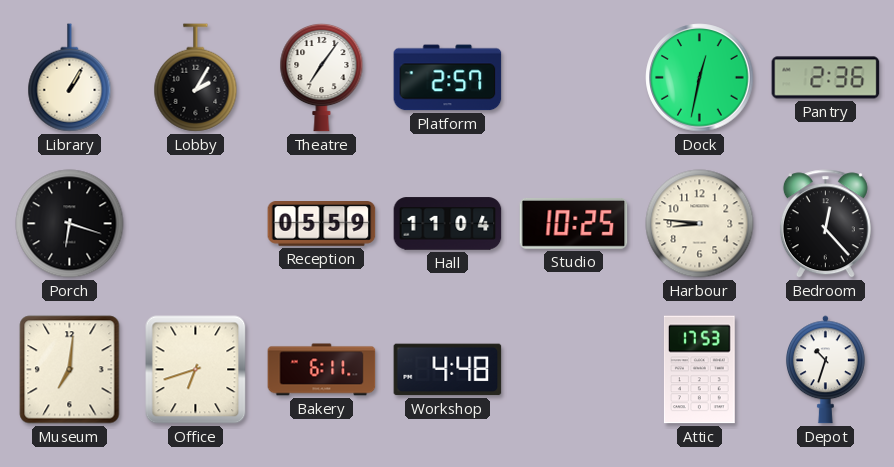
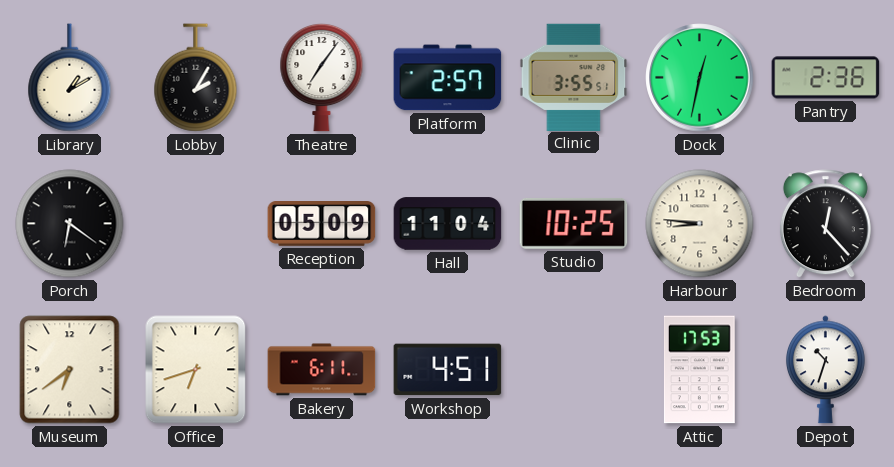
Library: 1:05 -> 1:10 (70, 78)
Clinic: none -> 3:55 (574, 77)
Porch: 6:18 -> 6:21 (70, 224)
Reception: 05:59 -> 05:09 (322, 224)
Museum: 7:01 -> 6:39 (70, 370)
Workshop: 4:48 -> 4:51 (448, 370)
